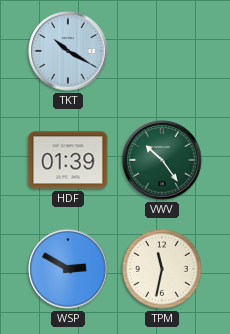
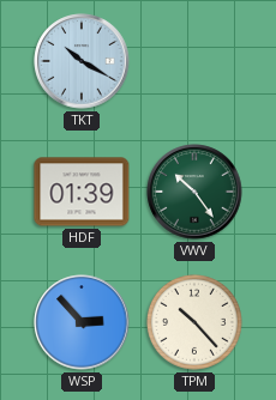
WSP: 2:50 -> 2:53 (82, 322)
TPM: 11:32 -> 10:23 (194, 322)
